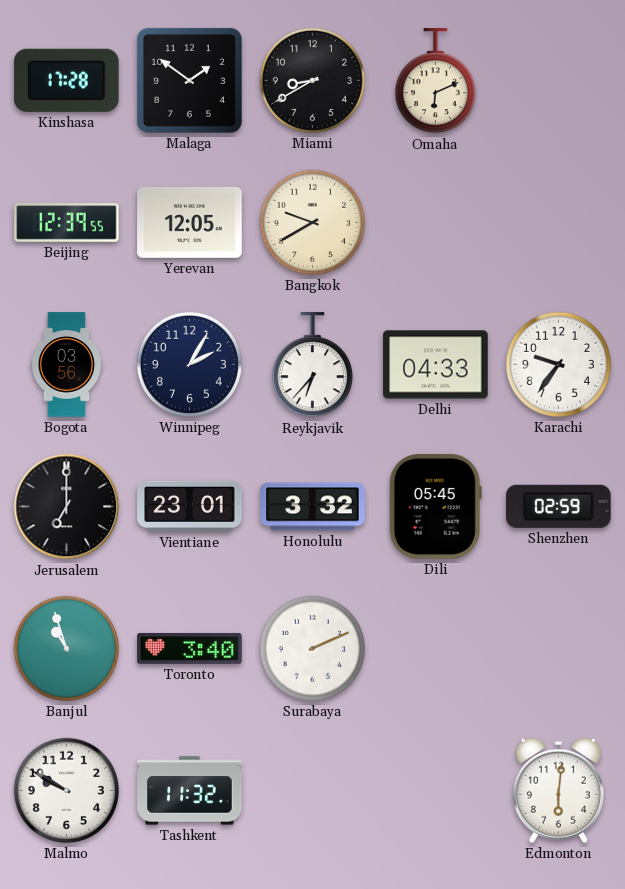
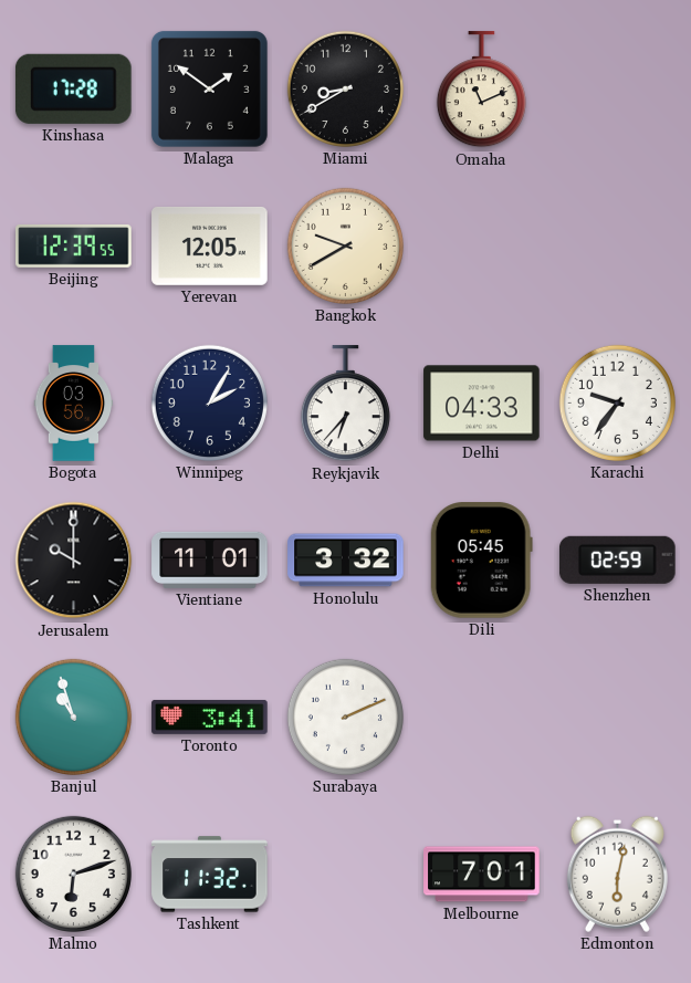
Omaha: 6:11 -> 11:11 (481, 90)
Jerusalem: 7:00 -> 10:00 (74, 561)
Vientiane: 23:01 -> 11:01 (210, 560)
Toronto: 3:40 -> 3:41 (210, 717)
Malmo: 9:50 -> 6:12 (73, 874)
Melbourne: none -> 7:01 (482, 875)
Edmonton: 6:01 -> 6:02 (617, 874)
